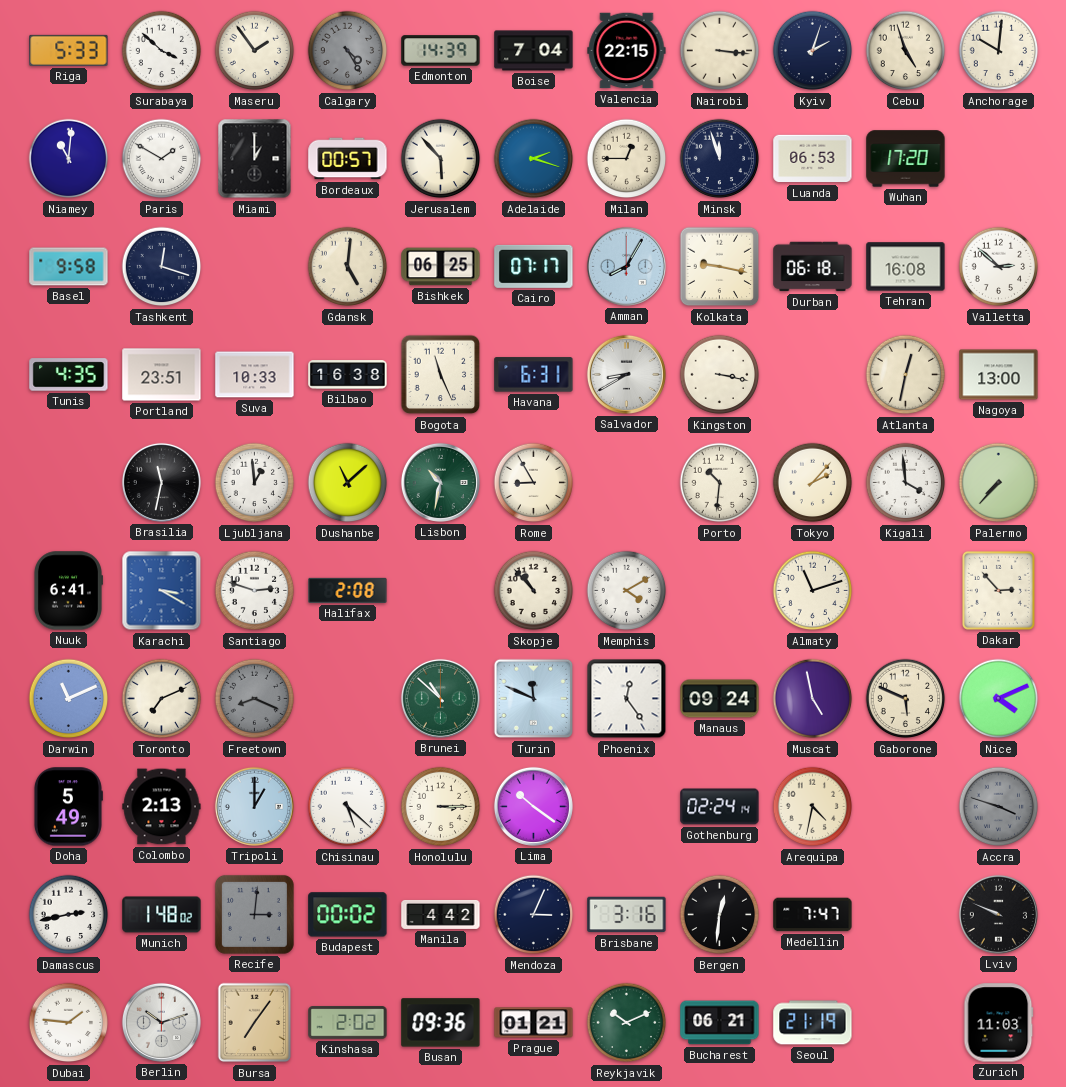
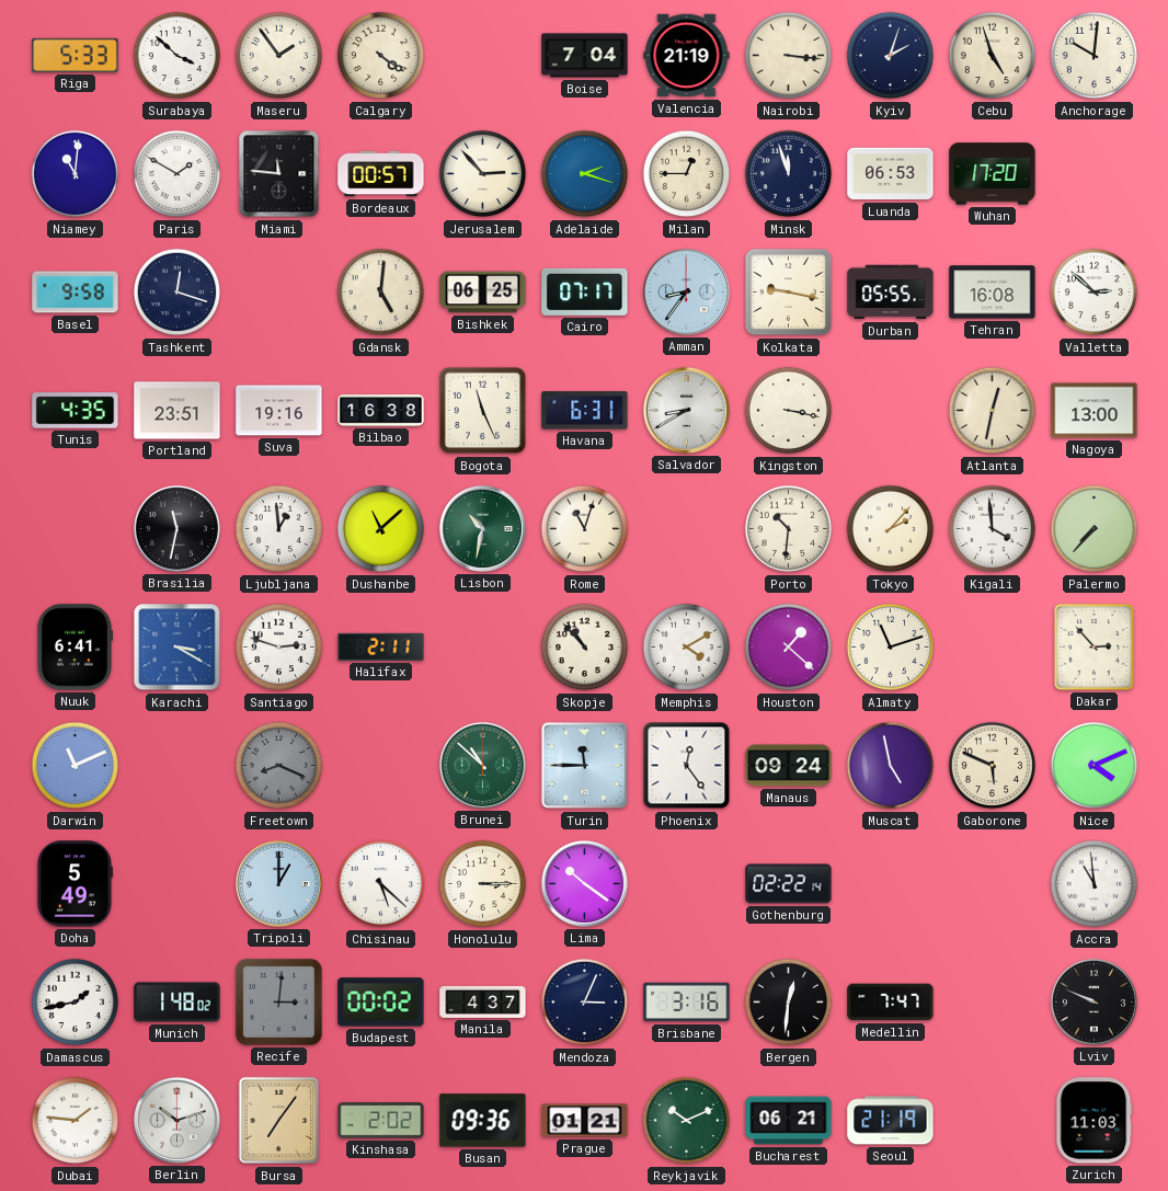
Calgary: 4:25 -> 4:21 (381, 56)
Calgary dial: grey -> cream (381, 56)
Edmonton: 14:39 -> none (441, 51)
Valencia: 22:15 -> 21:19 (687, 56)
Miami: 1:00 -> 11:46 (279, 174)
Jerusalem: 5:53 -> 2:53 (483, 174)
Amman: 8:05 -> 8:36 (686, 291)
Durban: 06:18 -> 05:55 (891, 293)
Suva: 10:33 -> 19:16 (279, 411)
Rome: 8:55 -> 11:03 (585, 529)
Halifax: 2:08 -> 2:11 (381, 646)
Houston: none -> 1:22 (789, 648)
Toronto: 7:11 -> none (162, 699)
Turin: 11:49 -> 11:45 (585, 766)
Colombo: 2:13 -> none (162, 807)
Gothenburg: 02:24 -> 02:22 (789, 884)
Arequipa: 4:32 -> none (813, 807)
Accra: 3:48 -> 10:59 (1095, 884)
Accra dial: grey -> white (1095, 884)
Damascus: 2:43 -> 1:43 (76, 1003)
Manila: 4:42 -> 4:37 (483, 1001)
